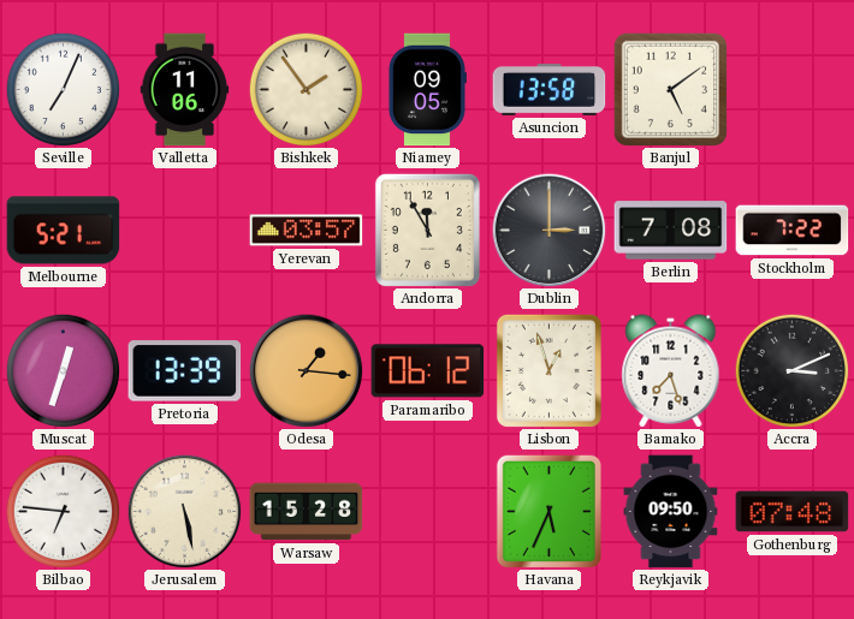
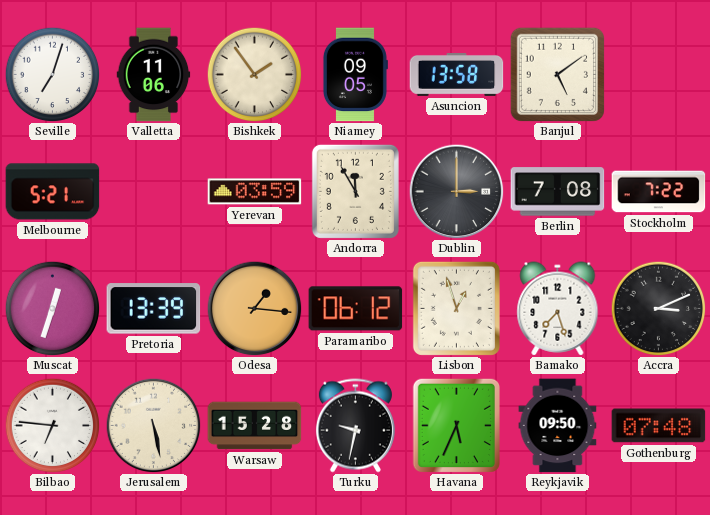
Seville: 7:04 -> 7:03 (52, 74)
Yerevan: 03:57 -> 03:59 (255, 192)
Turku: none -> 9:32 (355, 426)
